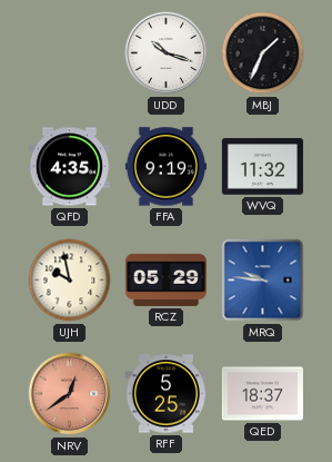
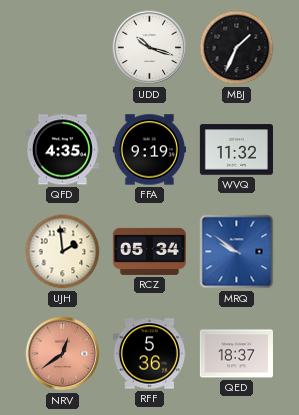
UJH: 9:58 -> 1:59 (63, 252)
RCZ: 05:29 -> 05:34 (149, 251)
MRQ: 9:46 -> 9:51 (237, 252)
RFF: 5:25 -> 5:36 (149, 354)
